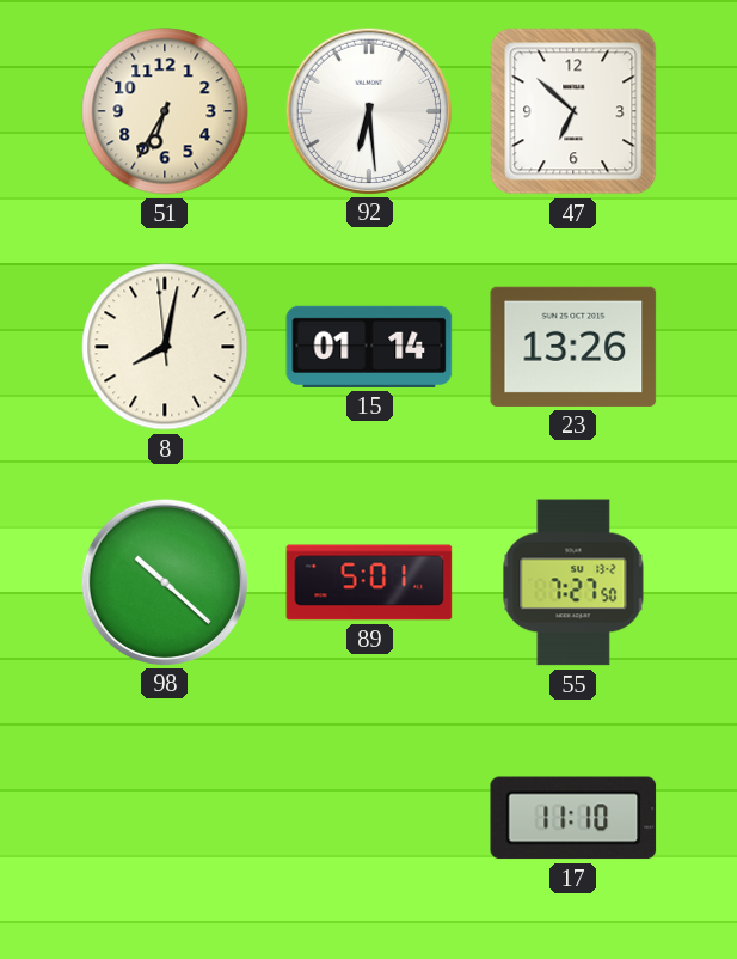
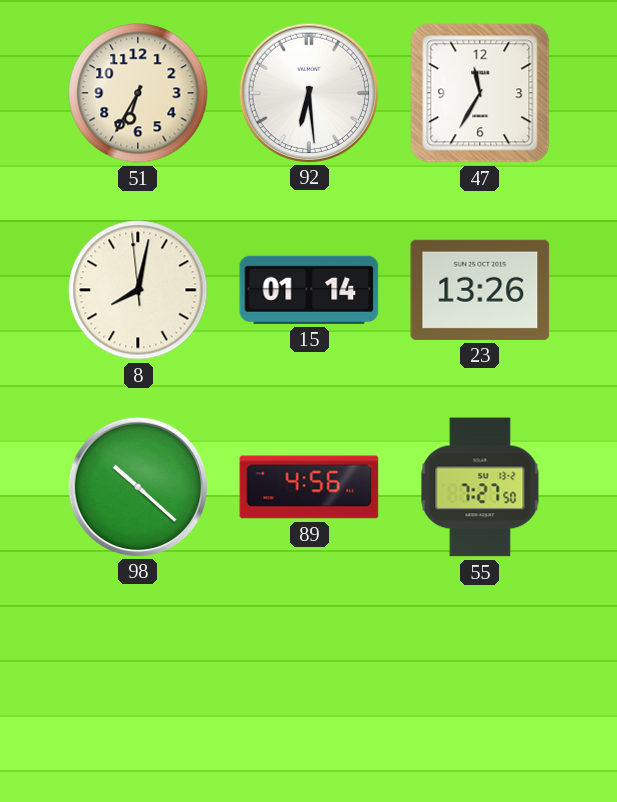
47: 6:52 -> 11:35 (480, 93)
89: 5:01 -> 4:56 (309, 487)
17: 11:10 -> none (573, 818)
